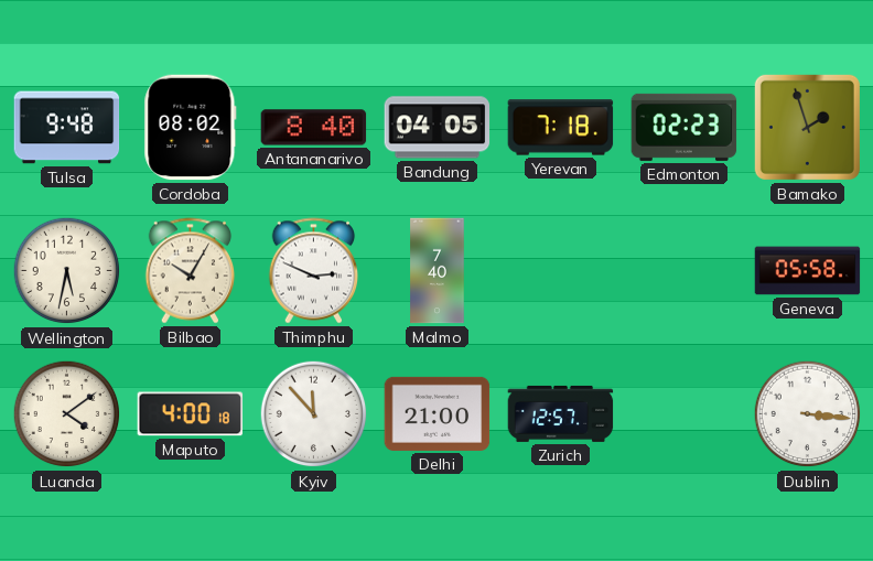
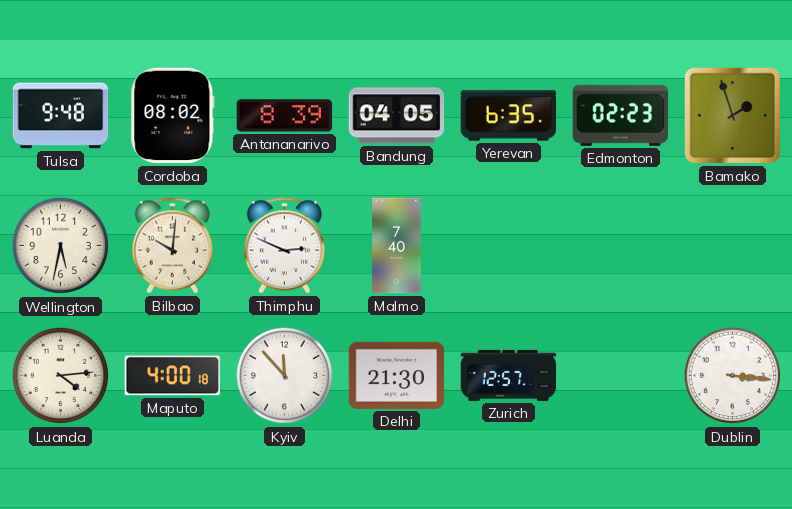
Antananarivo: 8:40 -> 8:39 (285, 116)
Yerevan: 7:18 -> 6:35 (509, 116)
Bilbao: 10:05 -> 10:01 (173, 246)
Geneva: 05:58 -> none (808, 271)
Luanda: 4:09 -> 4:14 (61, 376)
Delhi: 21:00 -> 21:30 (397, 375)
